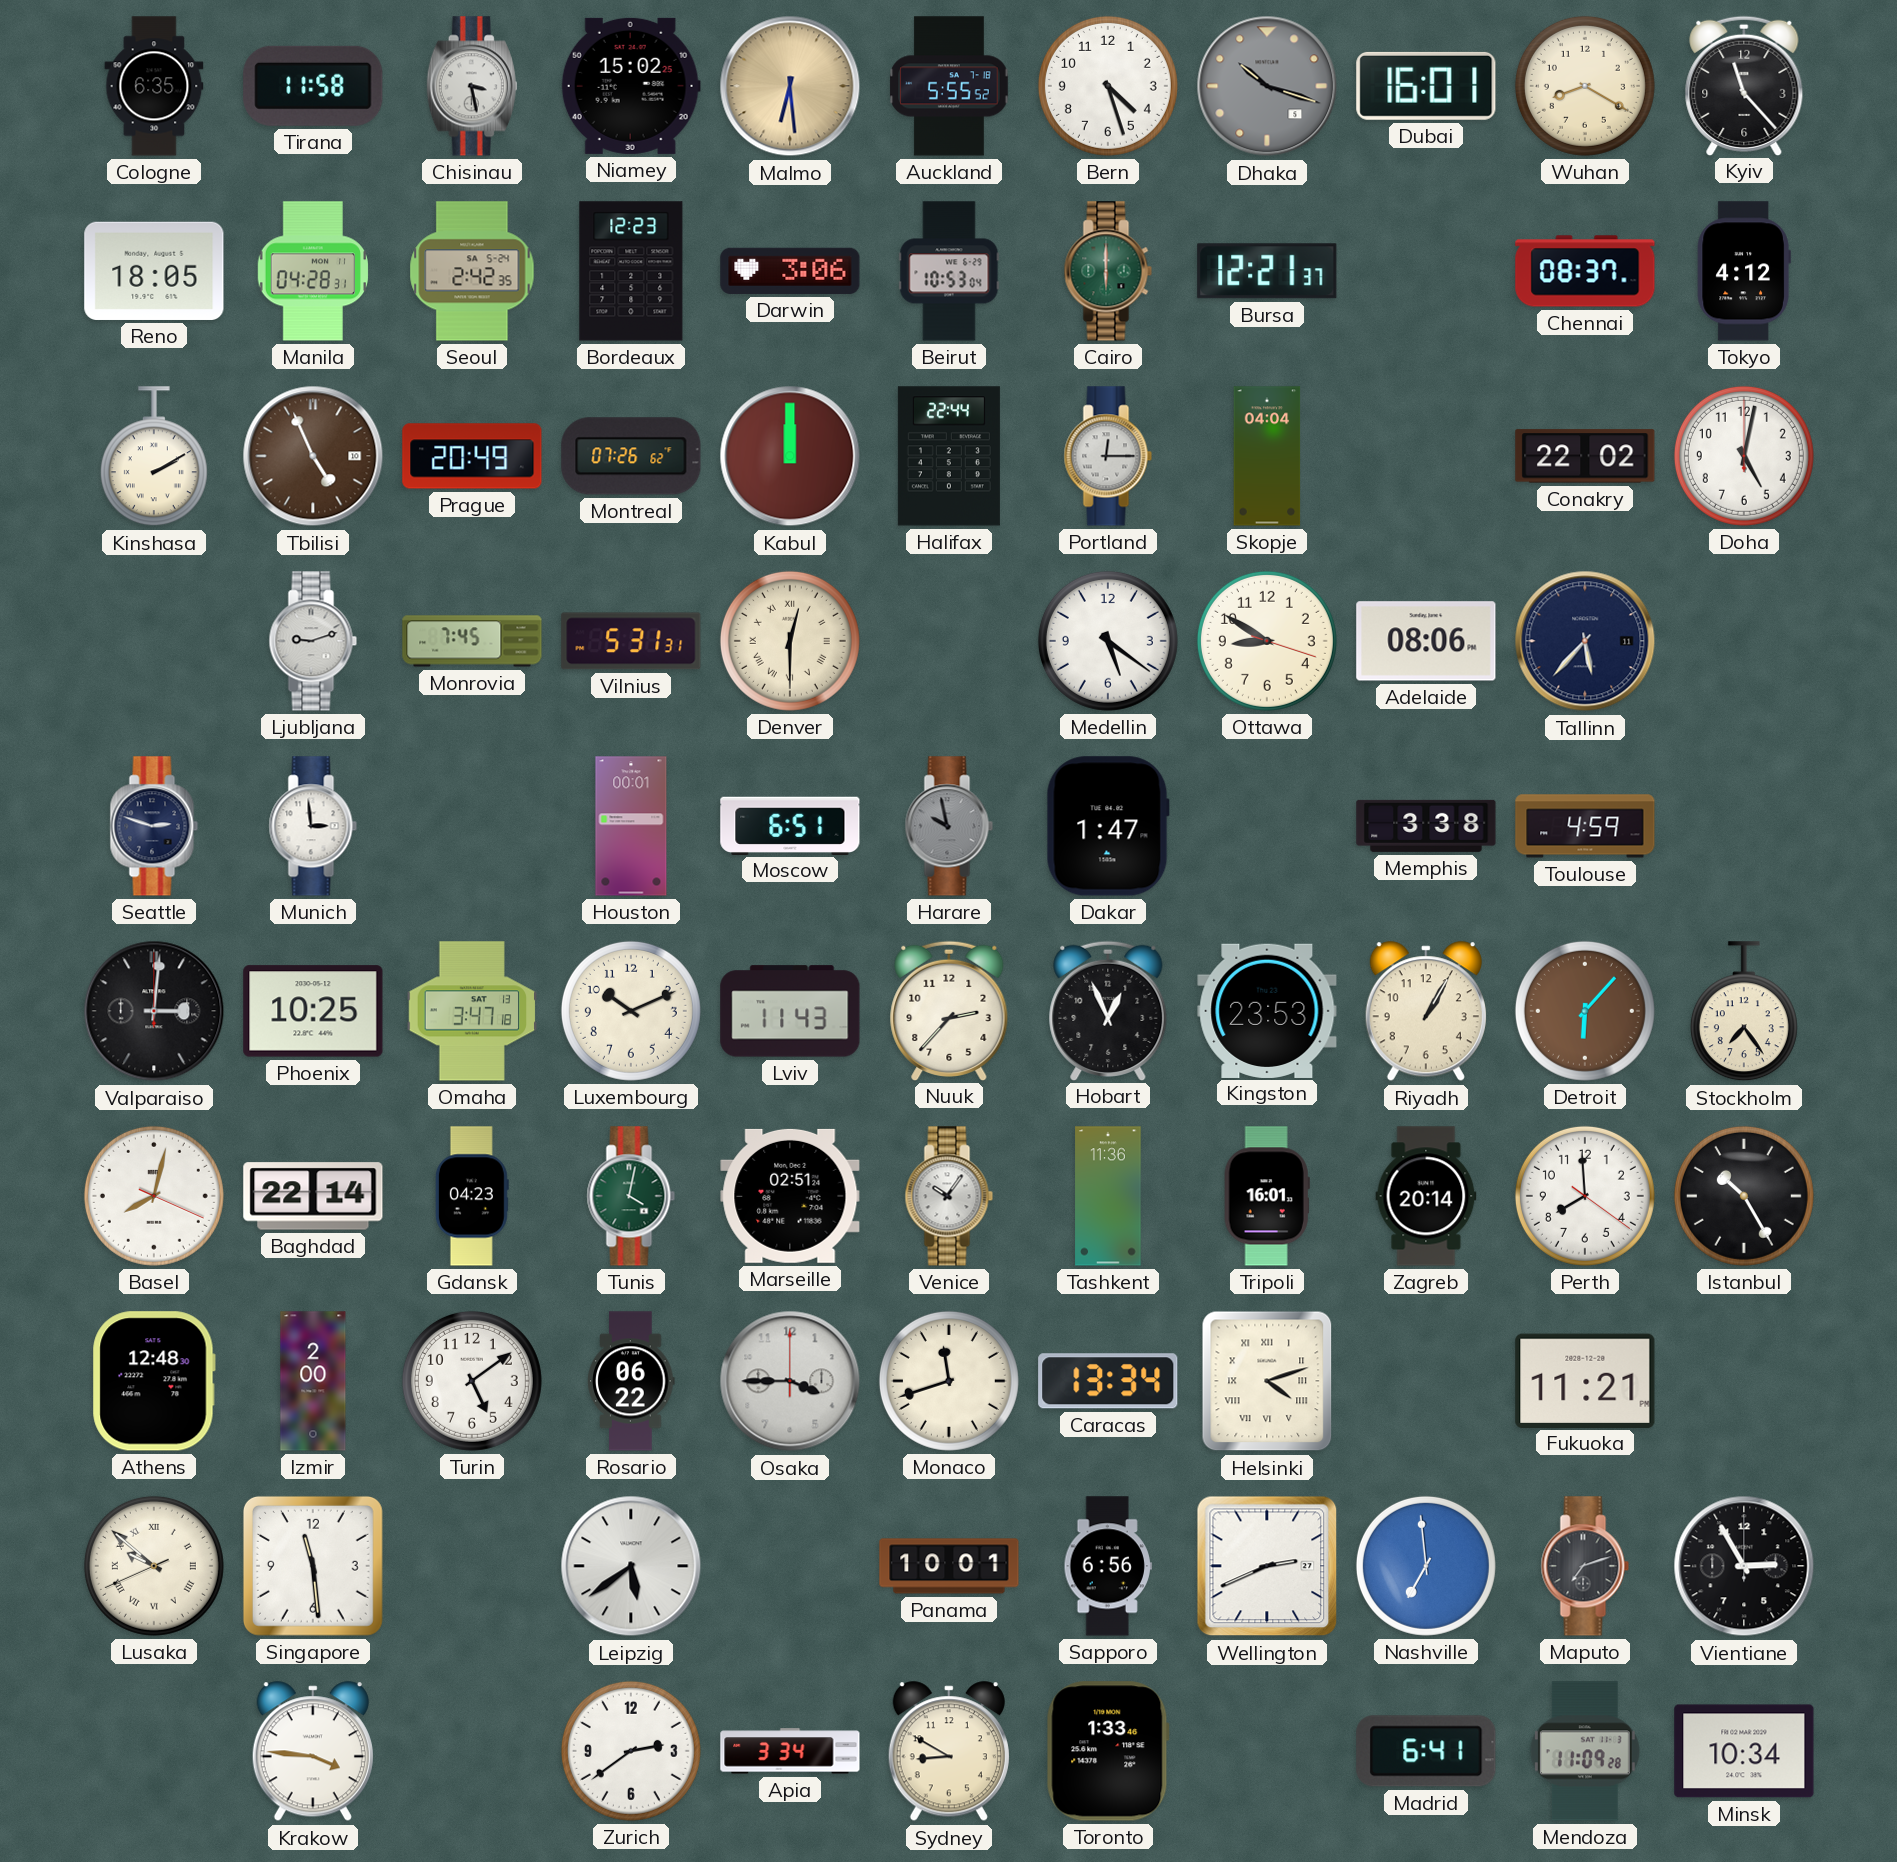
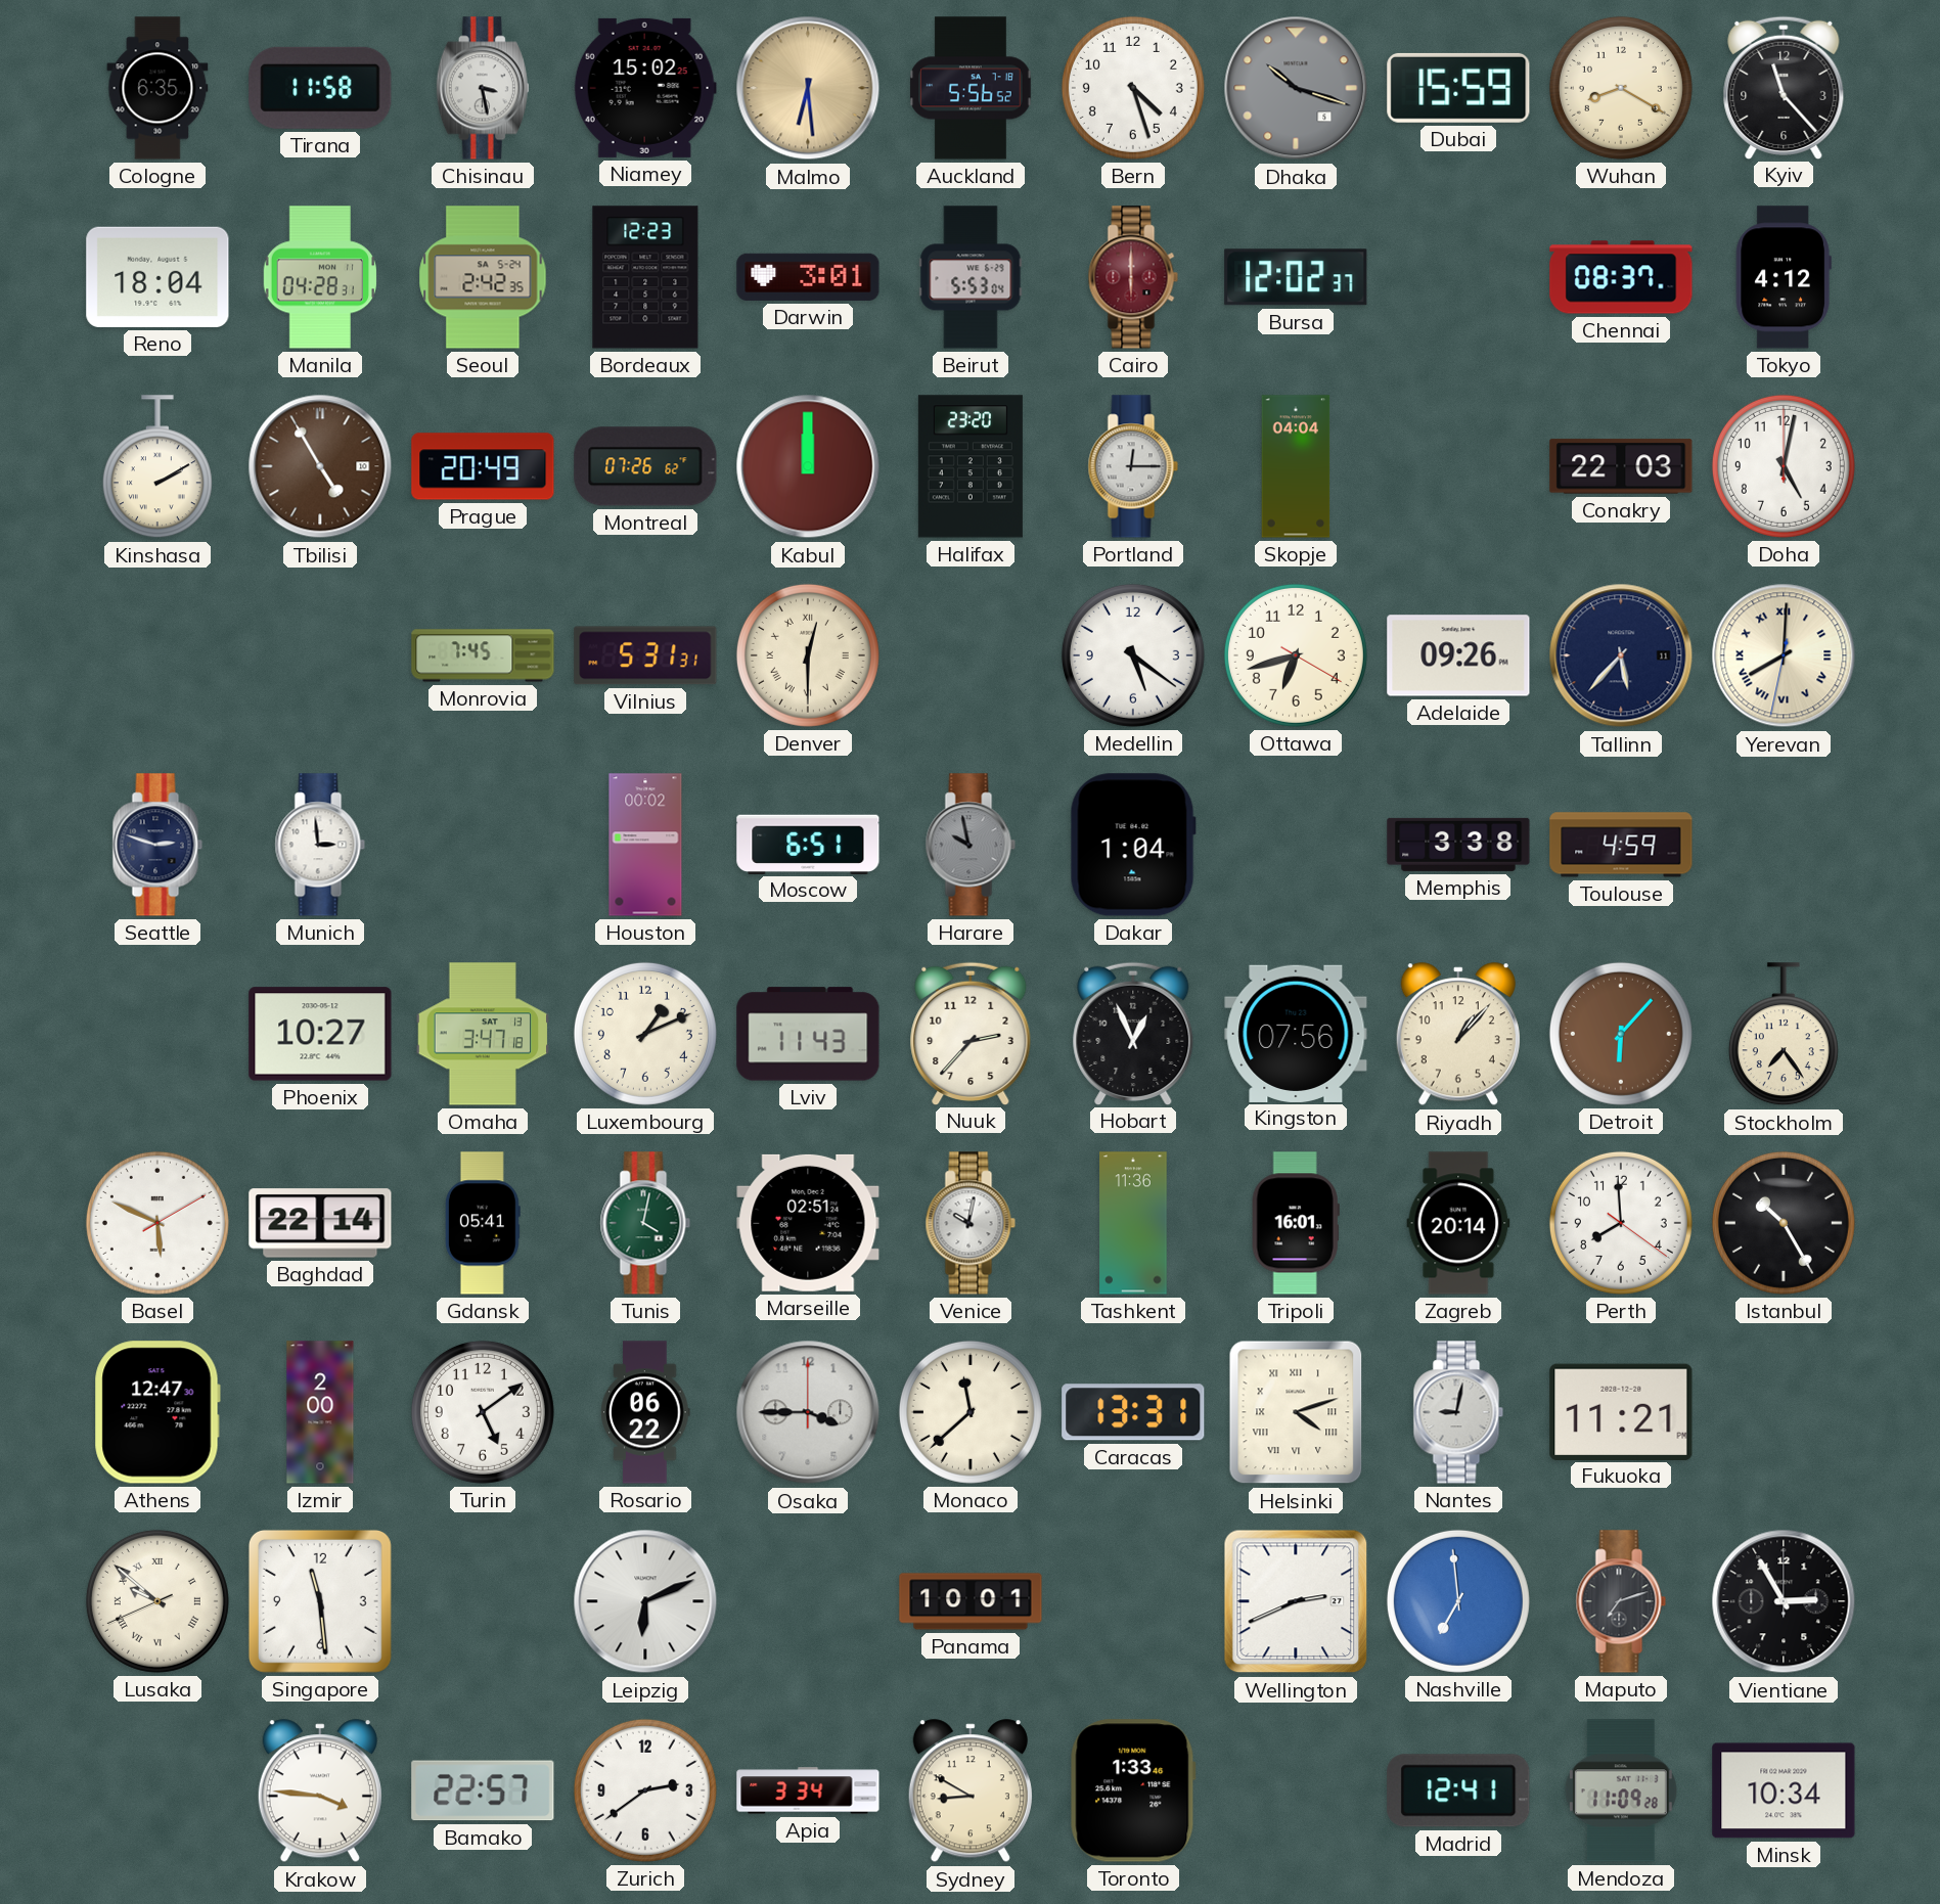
Auckland: 5:55 -> 5:56 (971, 88)
Dubai: 16:01 -> 15:59 (1458, 88)
Reno: 18:05 -> 18:04 (157, 277)
Darwin: 3:06 -> 3:01 (808, 277)
Beirut: 10:53 -> 5:53 (971, 277)
Cairo dial: green -> burgundy (1133, 277)
Bursa: 12:21 -> 12:02 (1296, 277)
Tbilisi: 4:56 -> 4:55 (320, 466)
Halifax: 22:44 -> 23:20 (971, 466)
Conakry: 22:02 -> 22:03 (1621, 466)
Ljubljana: 9:12 -> none (313, 641)
Ottawa: 8:50 -> 6:42 (1296, 655)
Adelaide: 08:06 -> 09:26 (1458, 655)
Yerevan: none -> 8:00 (1784, 655)
Houston: 00:01 -> 00:02 (645, 845)
Dakar: 1:47 -> 1:04 (1133, 845)
Valparaiso: 3:01 -> none (154, 1011)
Phoenix: 10:25 -> 10:27 (320, 1034)
Luxembourg: 10:11 -> 1:11 (645, 1034)
Kingston: 23:53 -> 07:56 (1296, 1033)
Riyadh: 1:05 -> 1:07 (1458, 1035)
Basel: 8:02 -> 5:49 (157, 1223)
Gdansk: 04:23 -> 05:41 (483, 1223)
Venice: 10:06 -> 10:02 (971, 1223)
Athens: 12:48 -> 12:47 (157, 1412)
Monaco: 11:42 -> 11:38 (971, 1412)
Caracas: 13:34 -> 13:31 (1133, 1412)
Nantes: none -> 9:02 (1458, 1412)
Leipzig: 5:39 -> 6:11 (645, 1601)
Sapporo: 6:56 -> none (1108, 1566)
Bamako: none -> 22:57 (483, 1790)
Madrid: 6:41 -> 12:41 (1458, 1790)
